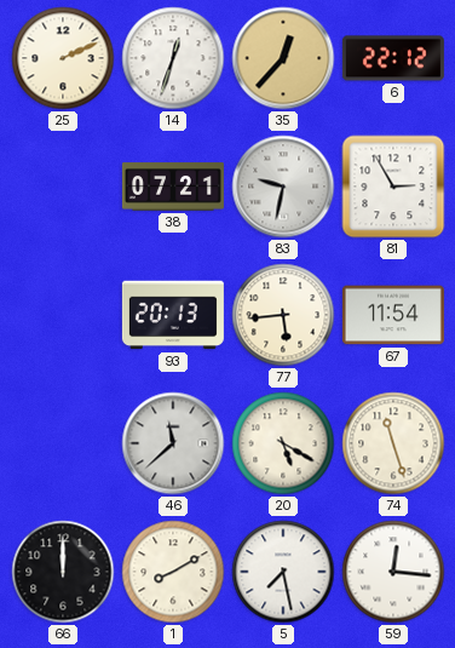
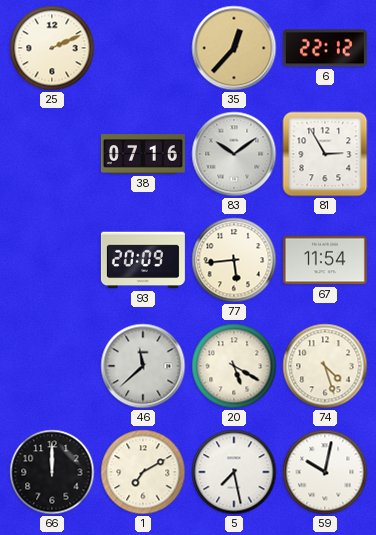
14: 12:33 -> none (173, 58)
38: 07:21 -> 07:16 (143, 154)
83: 9:32 -> 10:09 (234, 154)
93: 20:13 -> 20:09 (143, 260)
74: 11:27 -> 4:27 (325, 366)
1: 8:10 -> 7:10 (143, 472)
59: 12:16 -> 10:02 (325, 472)
